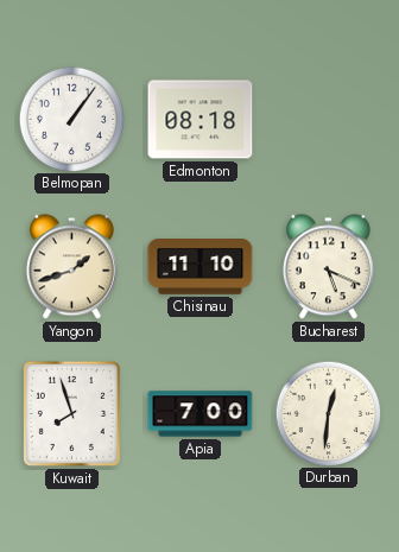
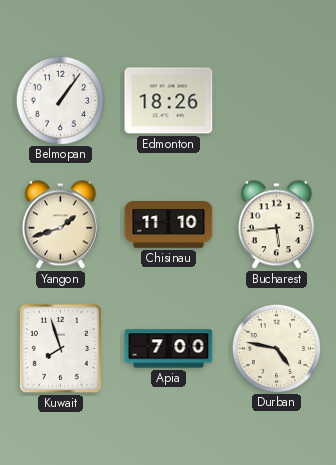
Edmonton: 08:18 -> 18:26 (169, 101)
Bucharest: 5:19 -> 5:44 (276, 225)
Durban: 12:31 -> 4:47 (276, 348)
